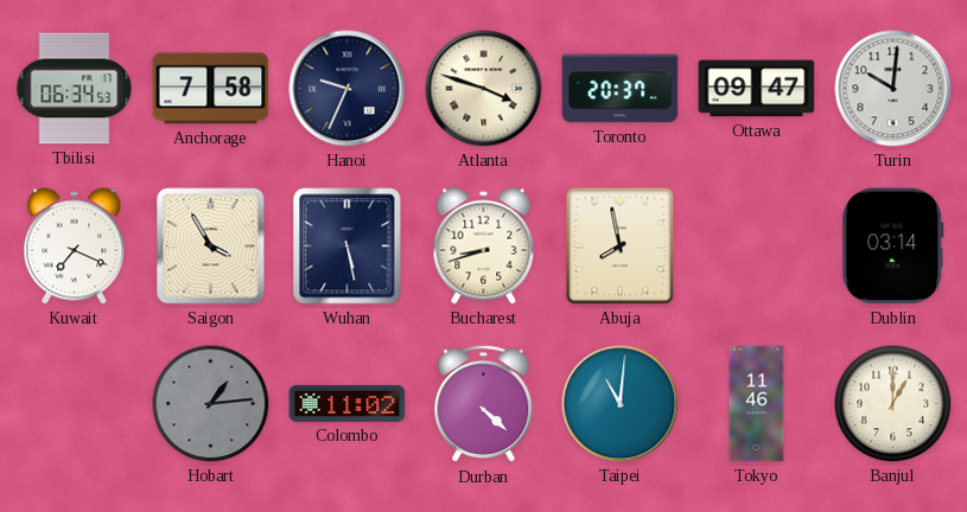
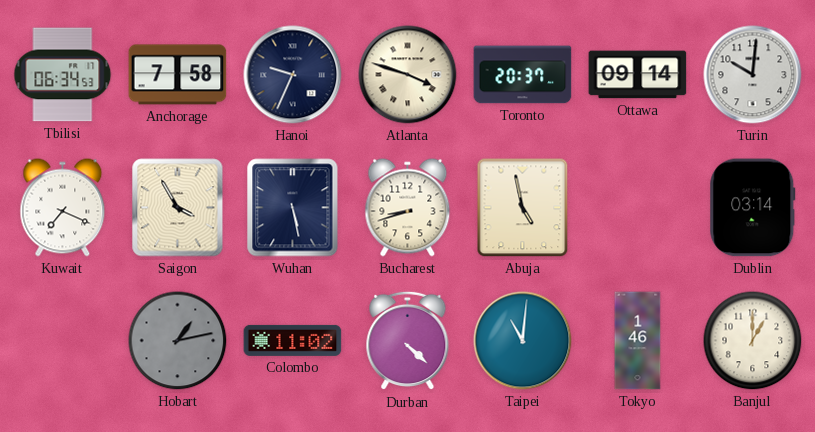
Ottawa: 09:47 -> 09:14 (638, 75)
Abuja: 7:58 -> 4:58 (523, 208)
Hobart: 1:14 -> 1:13 (178, 341)
Tokyo: 11:46 -> 1:46 (638, 341)
